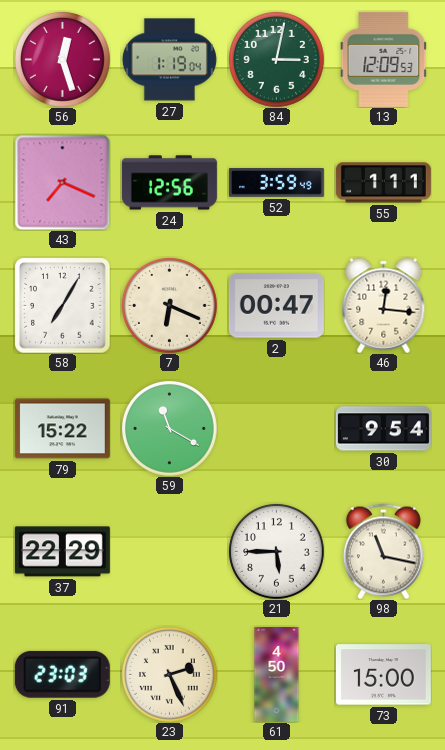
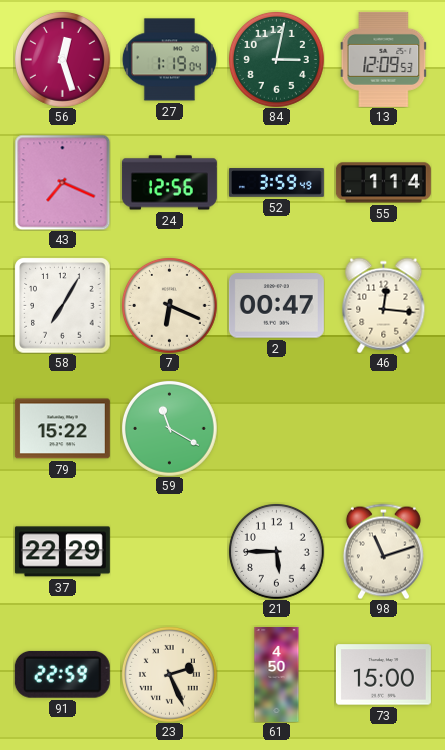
55: 1:11 -> 1:14 (383, 183)
30: 9:54 -> none (383, 429)
98: 11:17 -> 11:12 (383, 551)
91: 23:03 -> 22:59 (62, 674)
